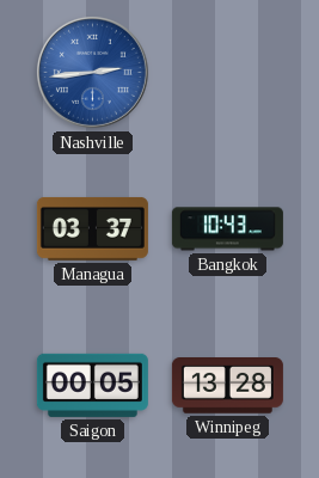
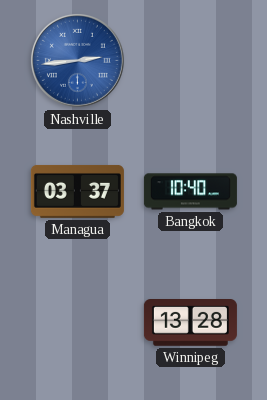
Bangkok: 10:43 -> 10:40 (190, 192)
Saigon: 00:05 -> none (92, 385)
